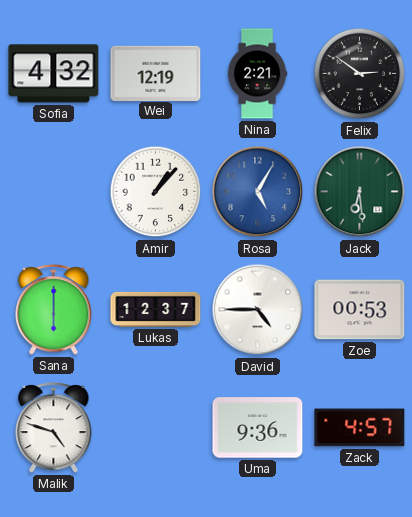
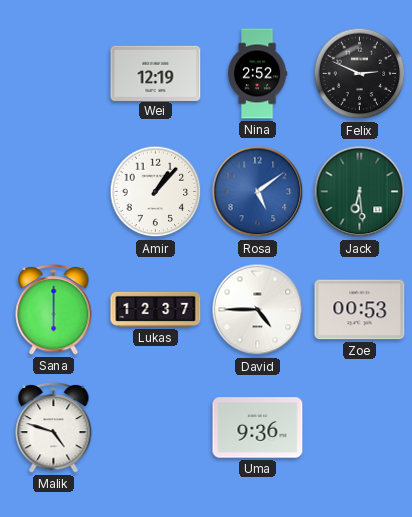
Sofia: 4:32 -> none (54, 74)
Nina: 2:21 -> 2:52 (257, 74)
Felix: 2:51 -> 2:49 (360, 74)
Rosa: 5:05 -> 5:09 (258, 192)
Zack: 4:57 -> none (360, 428)
